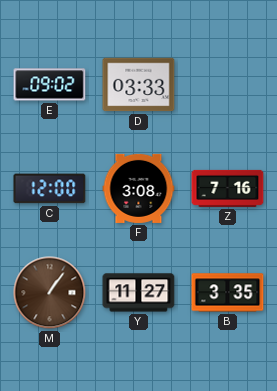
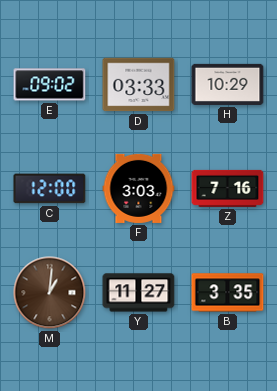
H: none -> 10:29 (228, 84)
F: 3:08 -> 3:03 (139, 188)
M: 1:06 -> 1:01 (50, 293)
